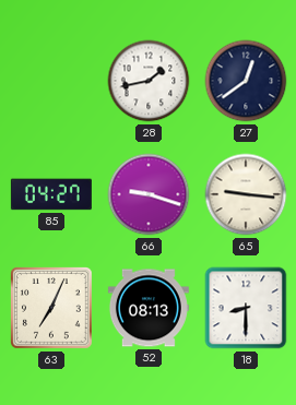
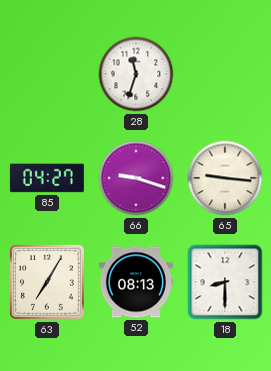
28: 1:43 -> 11:33 (136, 74)
27: 12:39 -> none (246, 81)
63: 7:04 -> 7:05 (48, 283)
